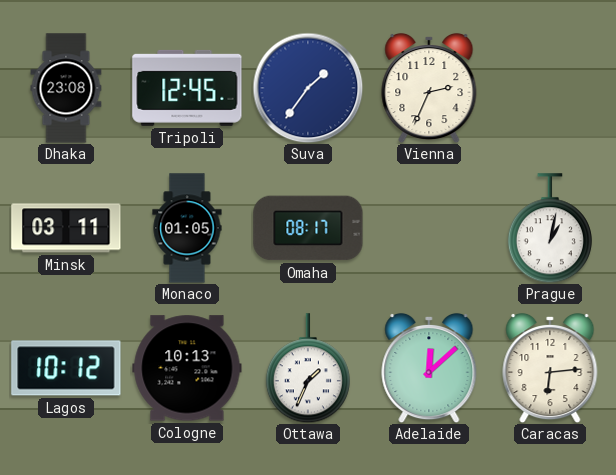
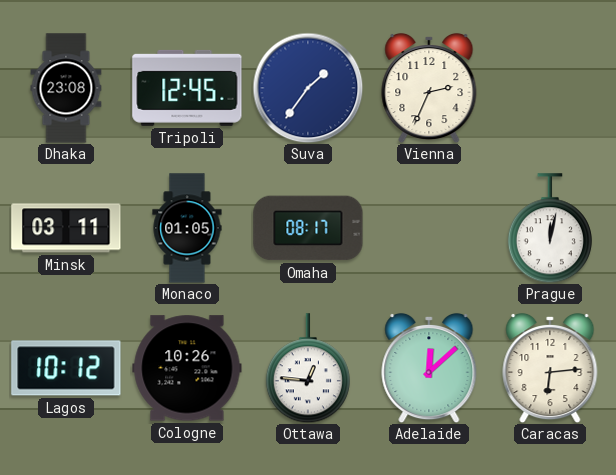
Prague: 1:02 -> 12:02 (550, 228)
Cologne: 10:13 -> 10:26 (187, 368)
Ottawa: 1:34 -> 12:46 (308, 368)
